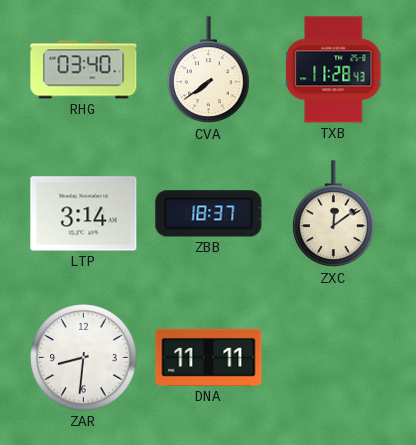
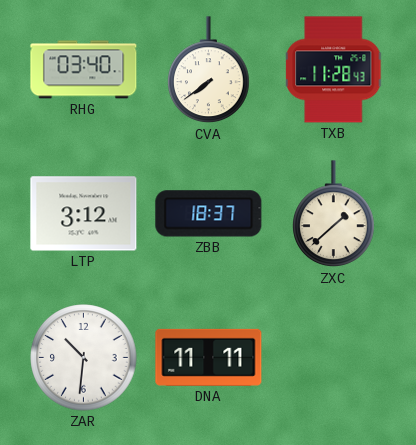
LTP: 3:14 -> 3:12 (84, 214)
ZXC: 12:09 -> 1:38 (334, 214)
ZAR: 8:31 -> 10:31 (84, 358)
